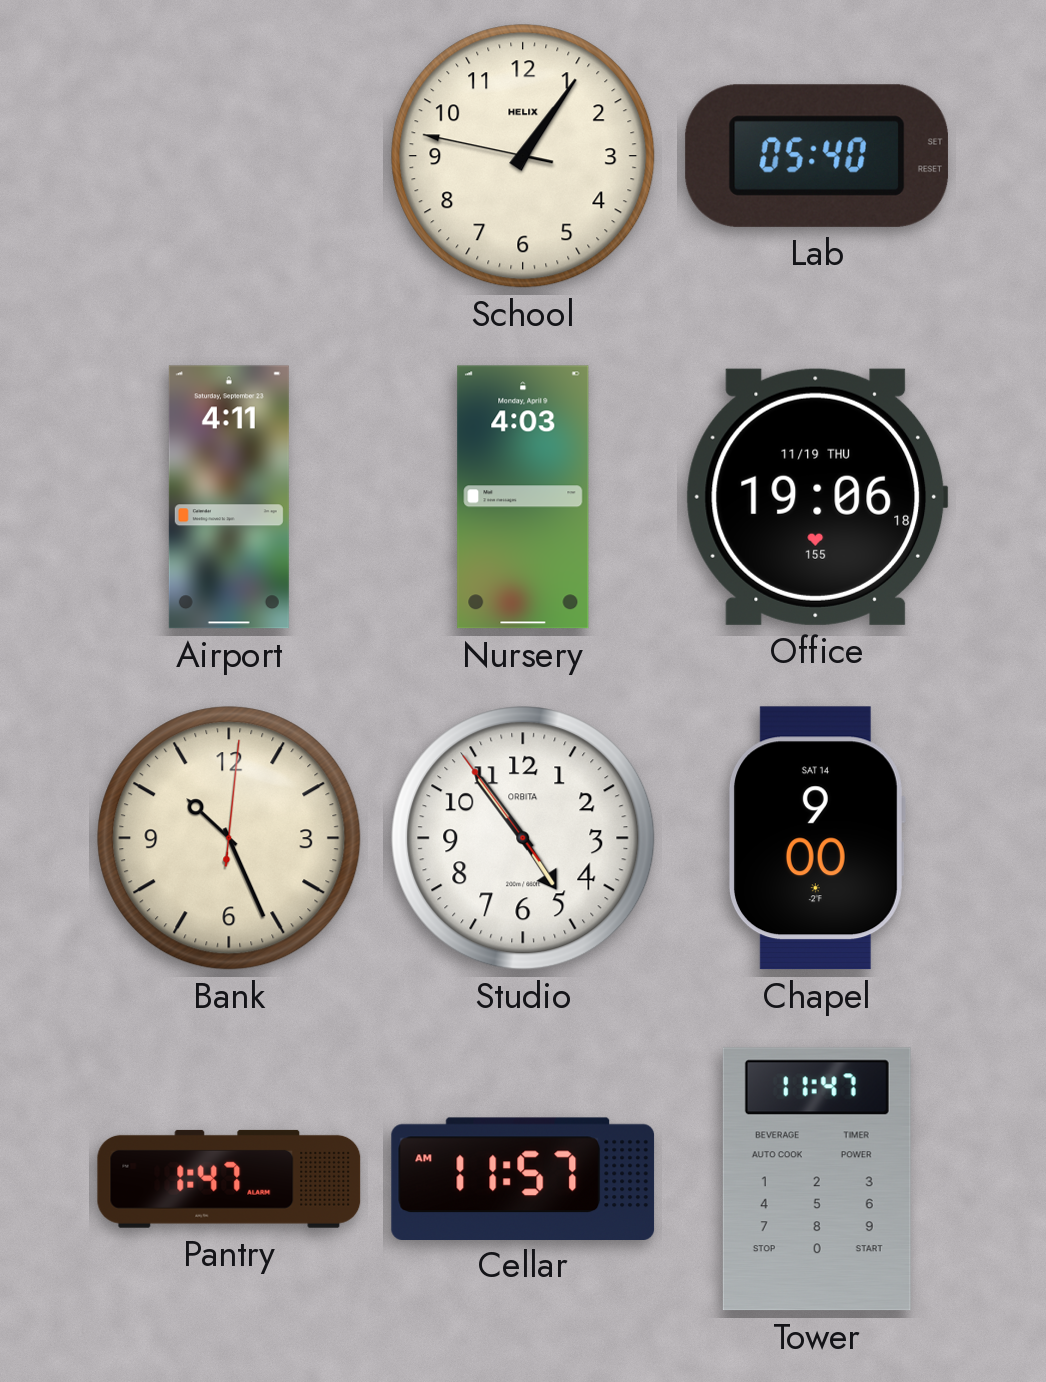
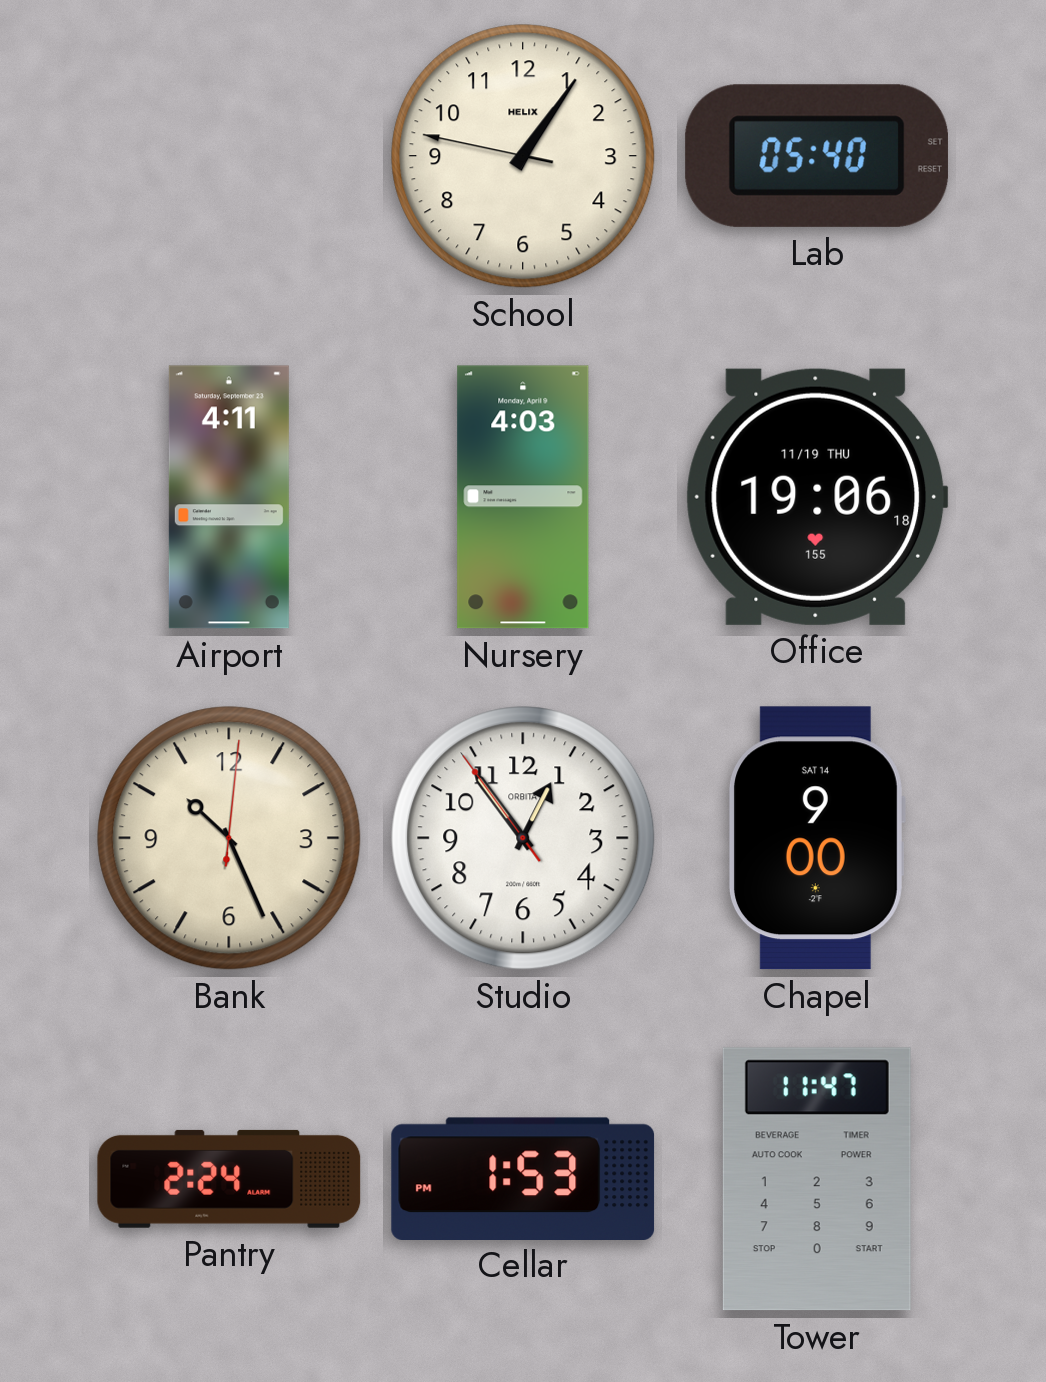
Studio: 4:53 -> 12:53 (523, 838)
Pantry: 1:47 -> 2:24 (229, 1179)
Cellar: 11:57 -> 1:53 (523, 1178)
